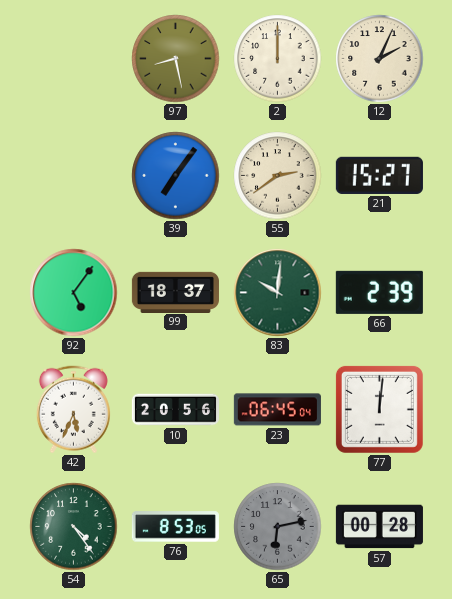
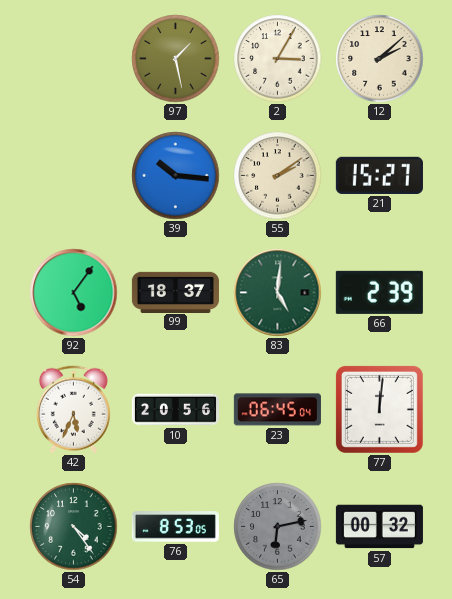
97: 8:28 -> 1:28 (176, 59)
2: 12:00 -> 3:05 (278, 59)
12: 2:04 -> 2:08 (380, 59)
39: 7:06 -> 10:16 (176, 176)
55: 2:39 -> 2:09 (278, 176)
83: 10:01 -> 5:01 (278, 293)
57: 00:28 -> 00:32 (379, 527)
